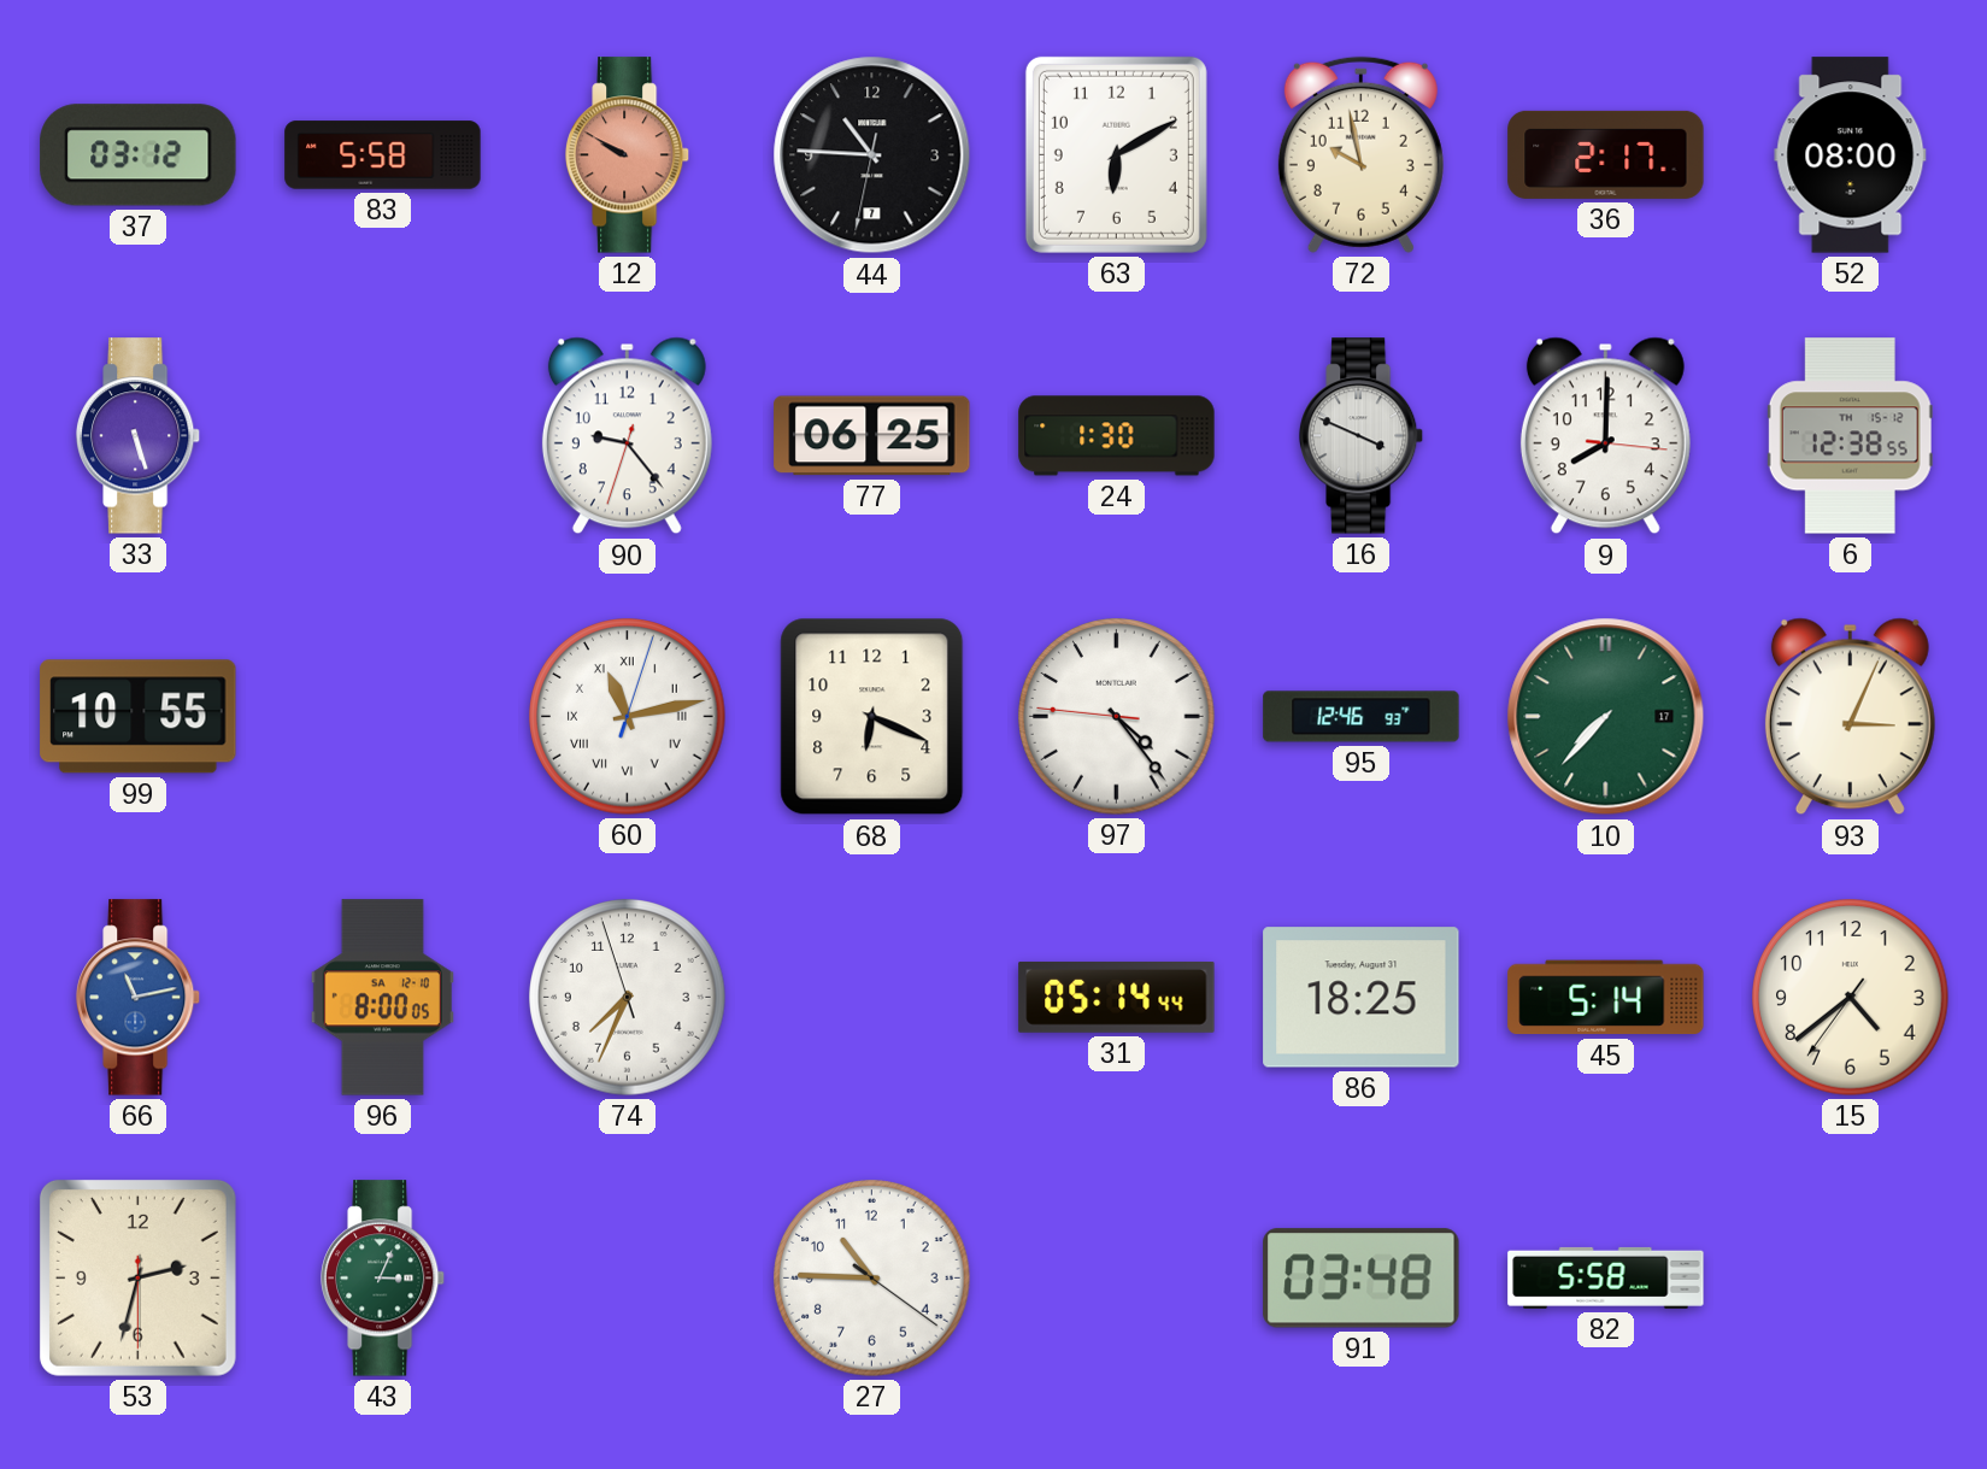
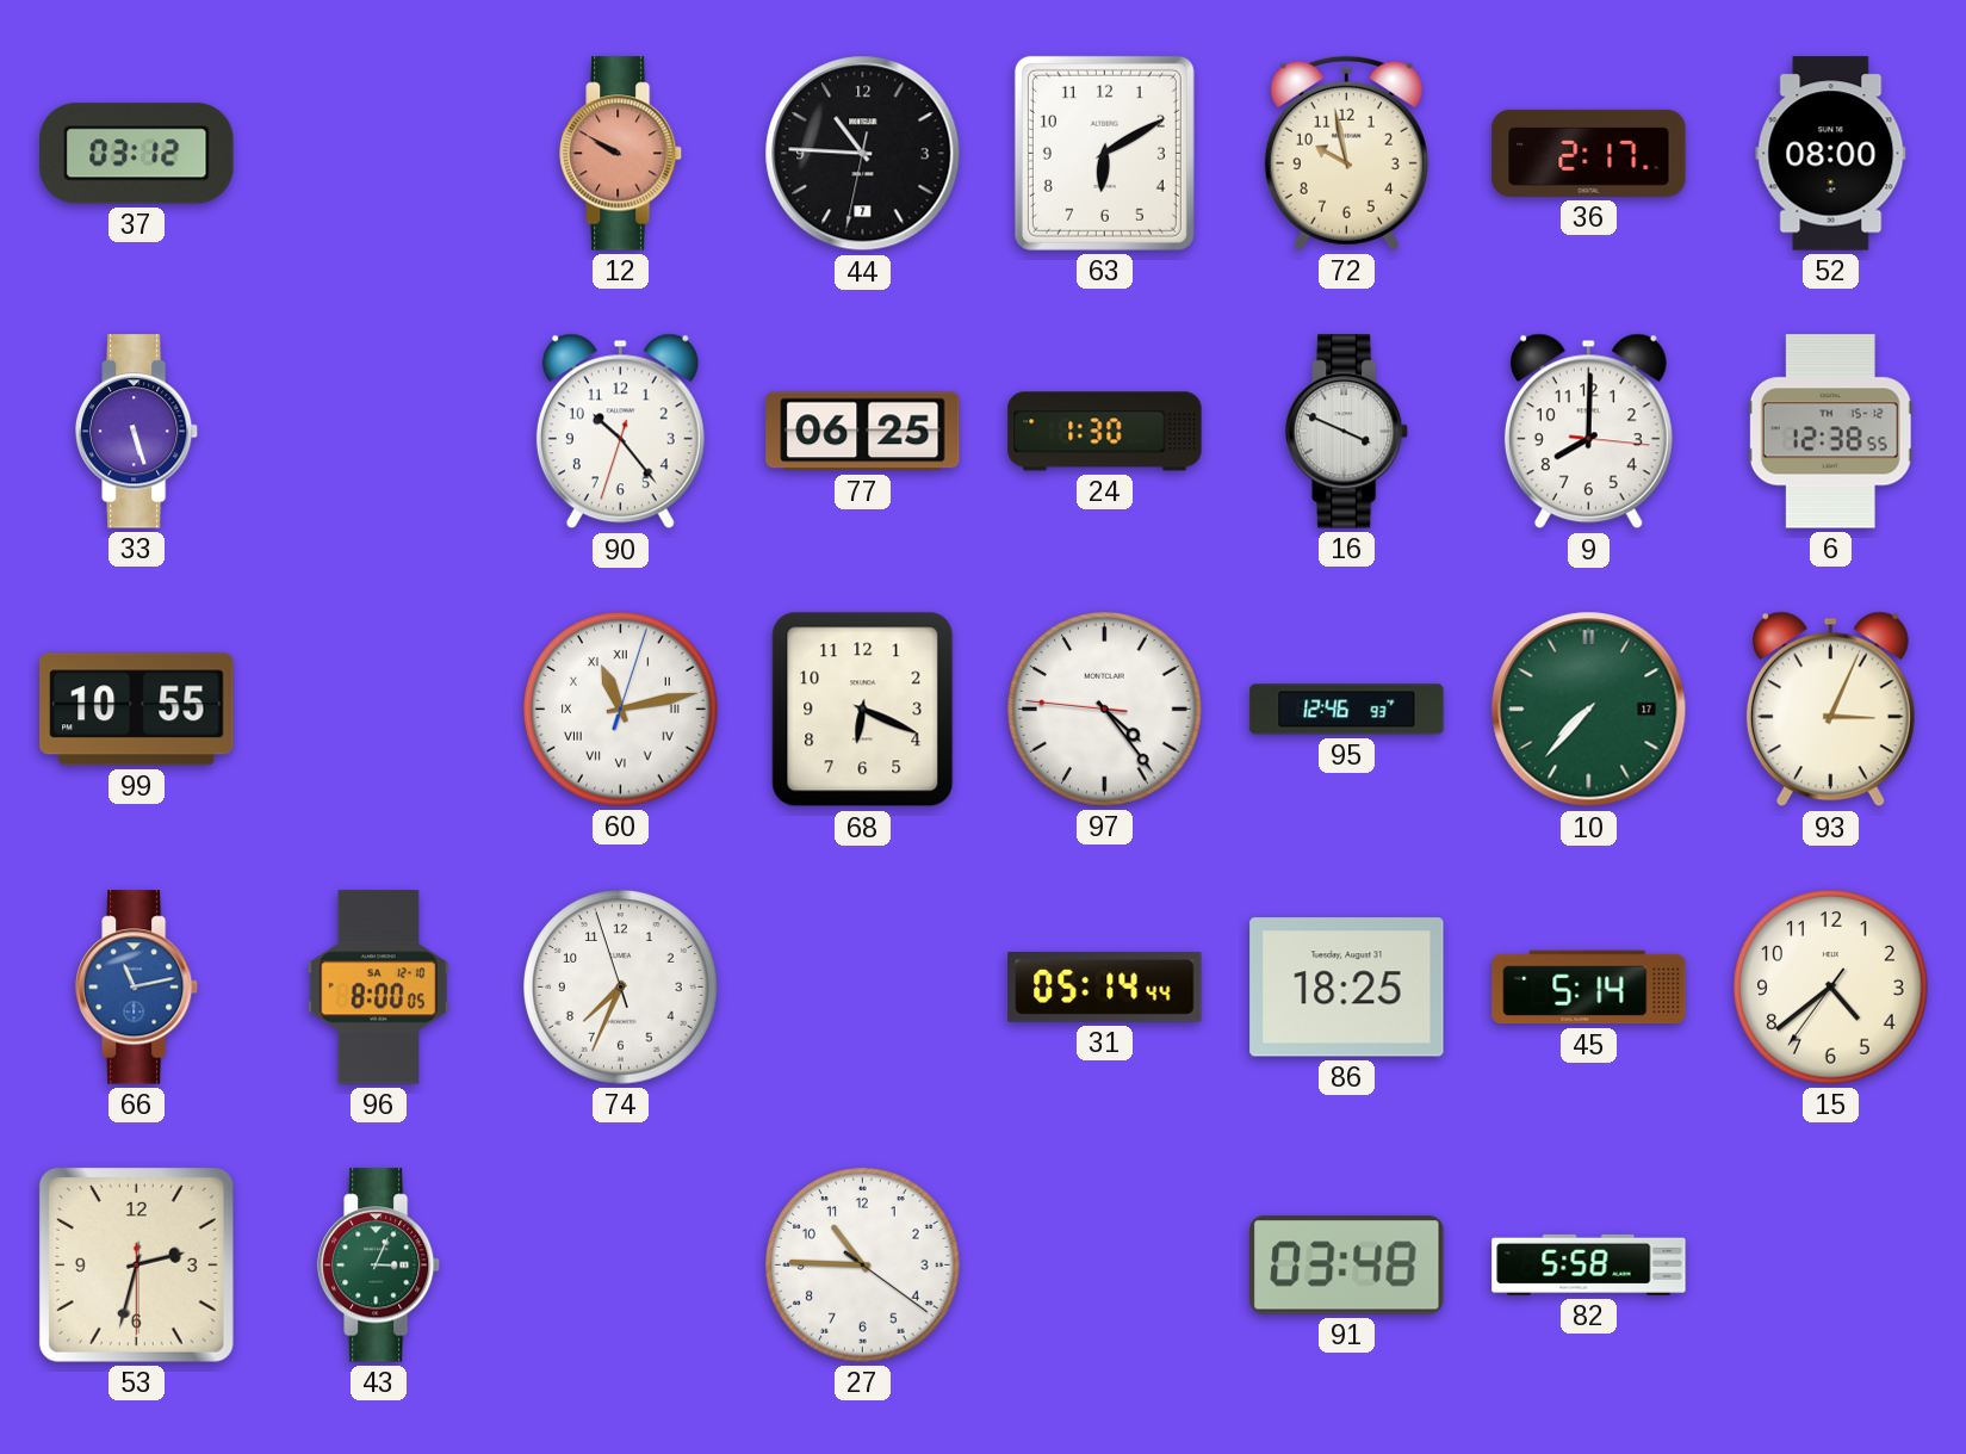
83: 5:58 -> none (383, 155)
90: 9:23 -> 10:23 (620, 432)
